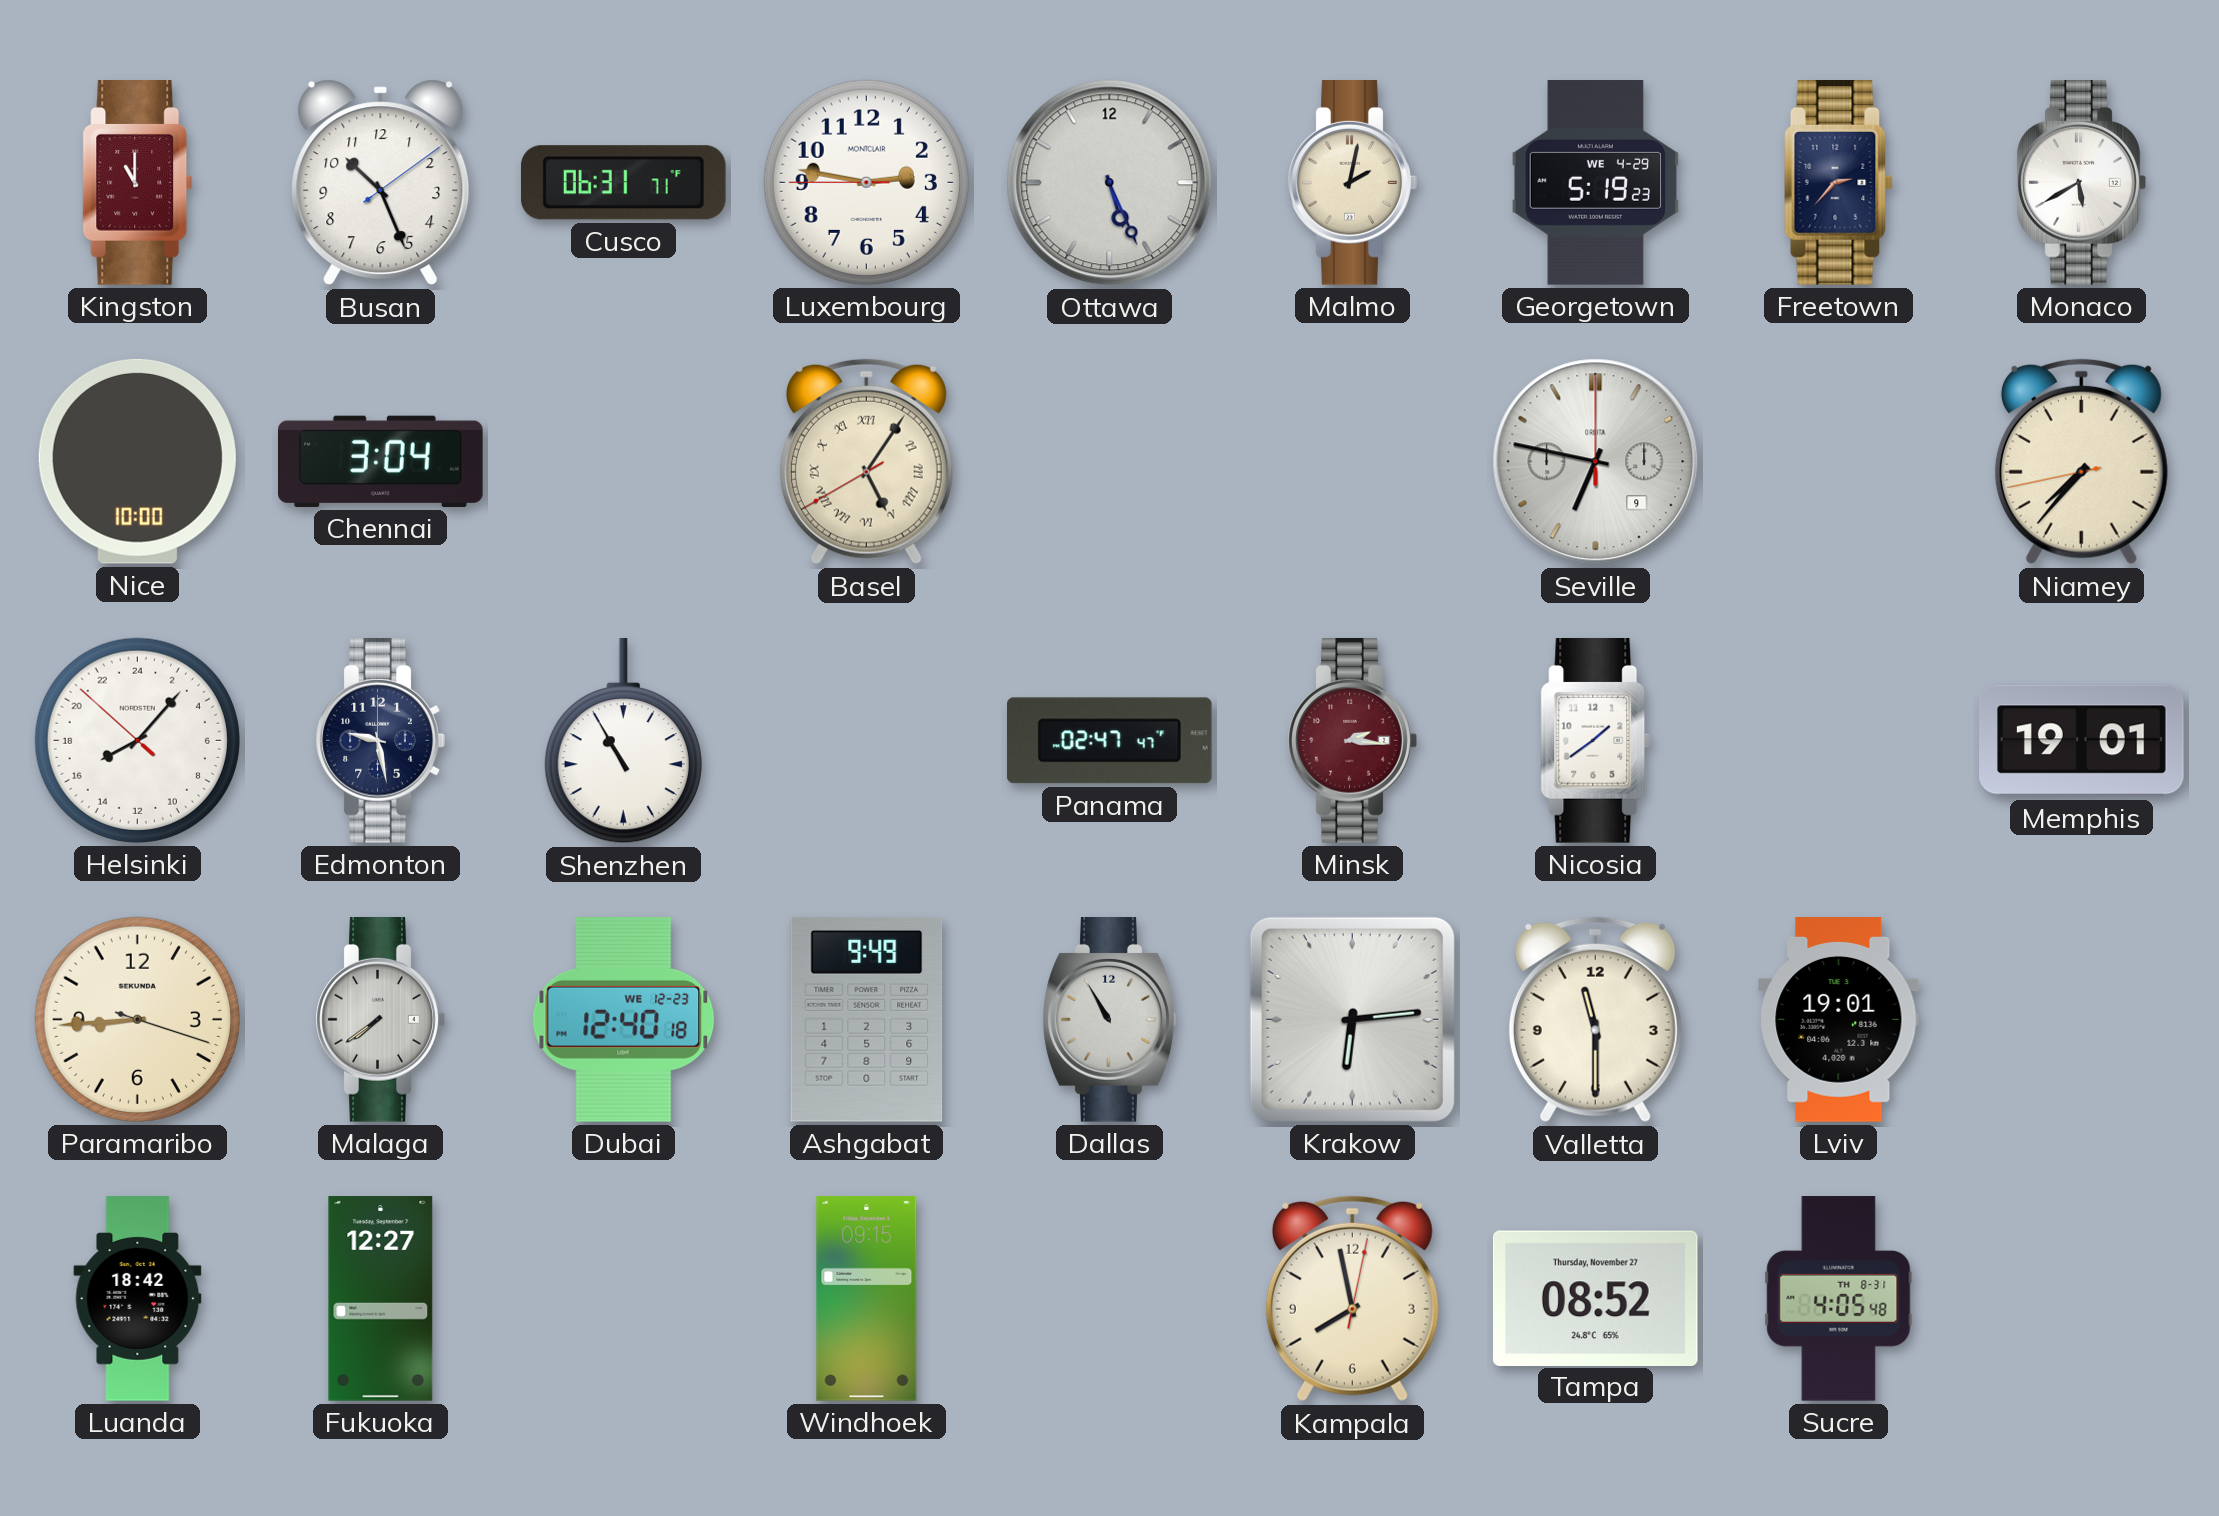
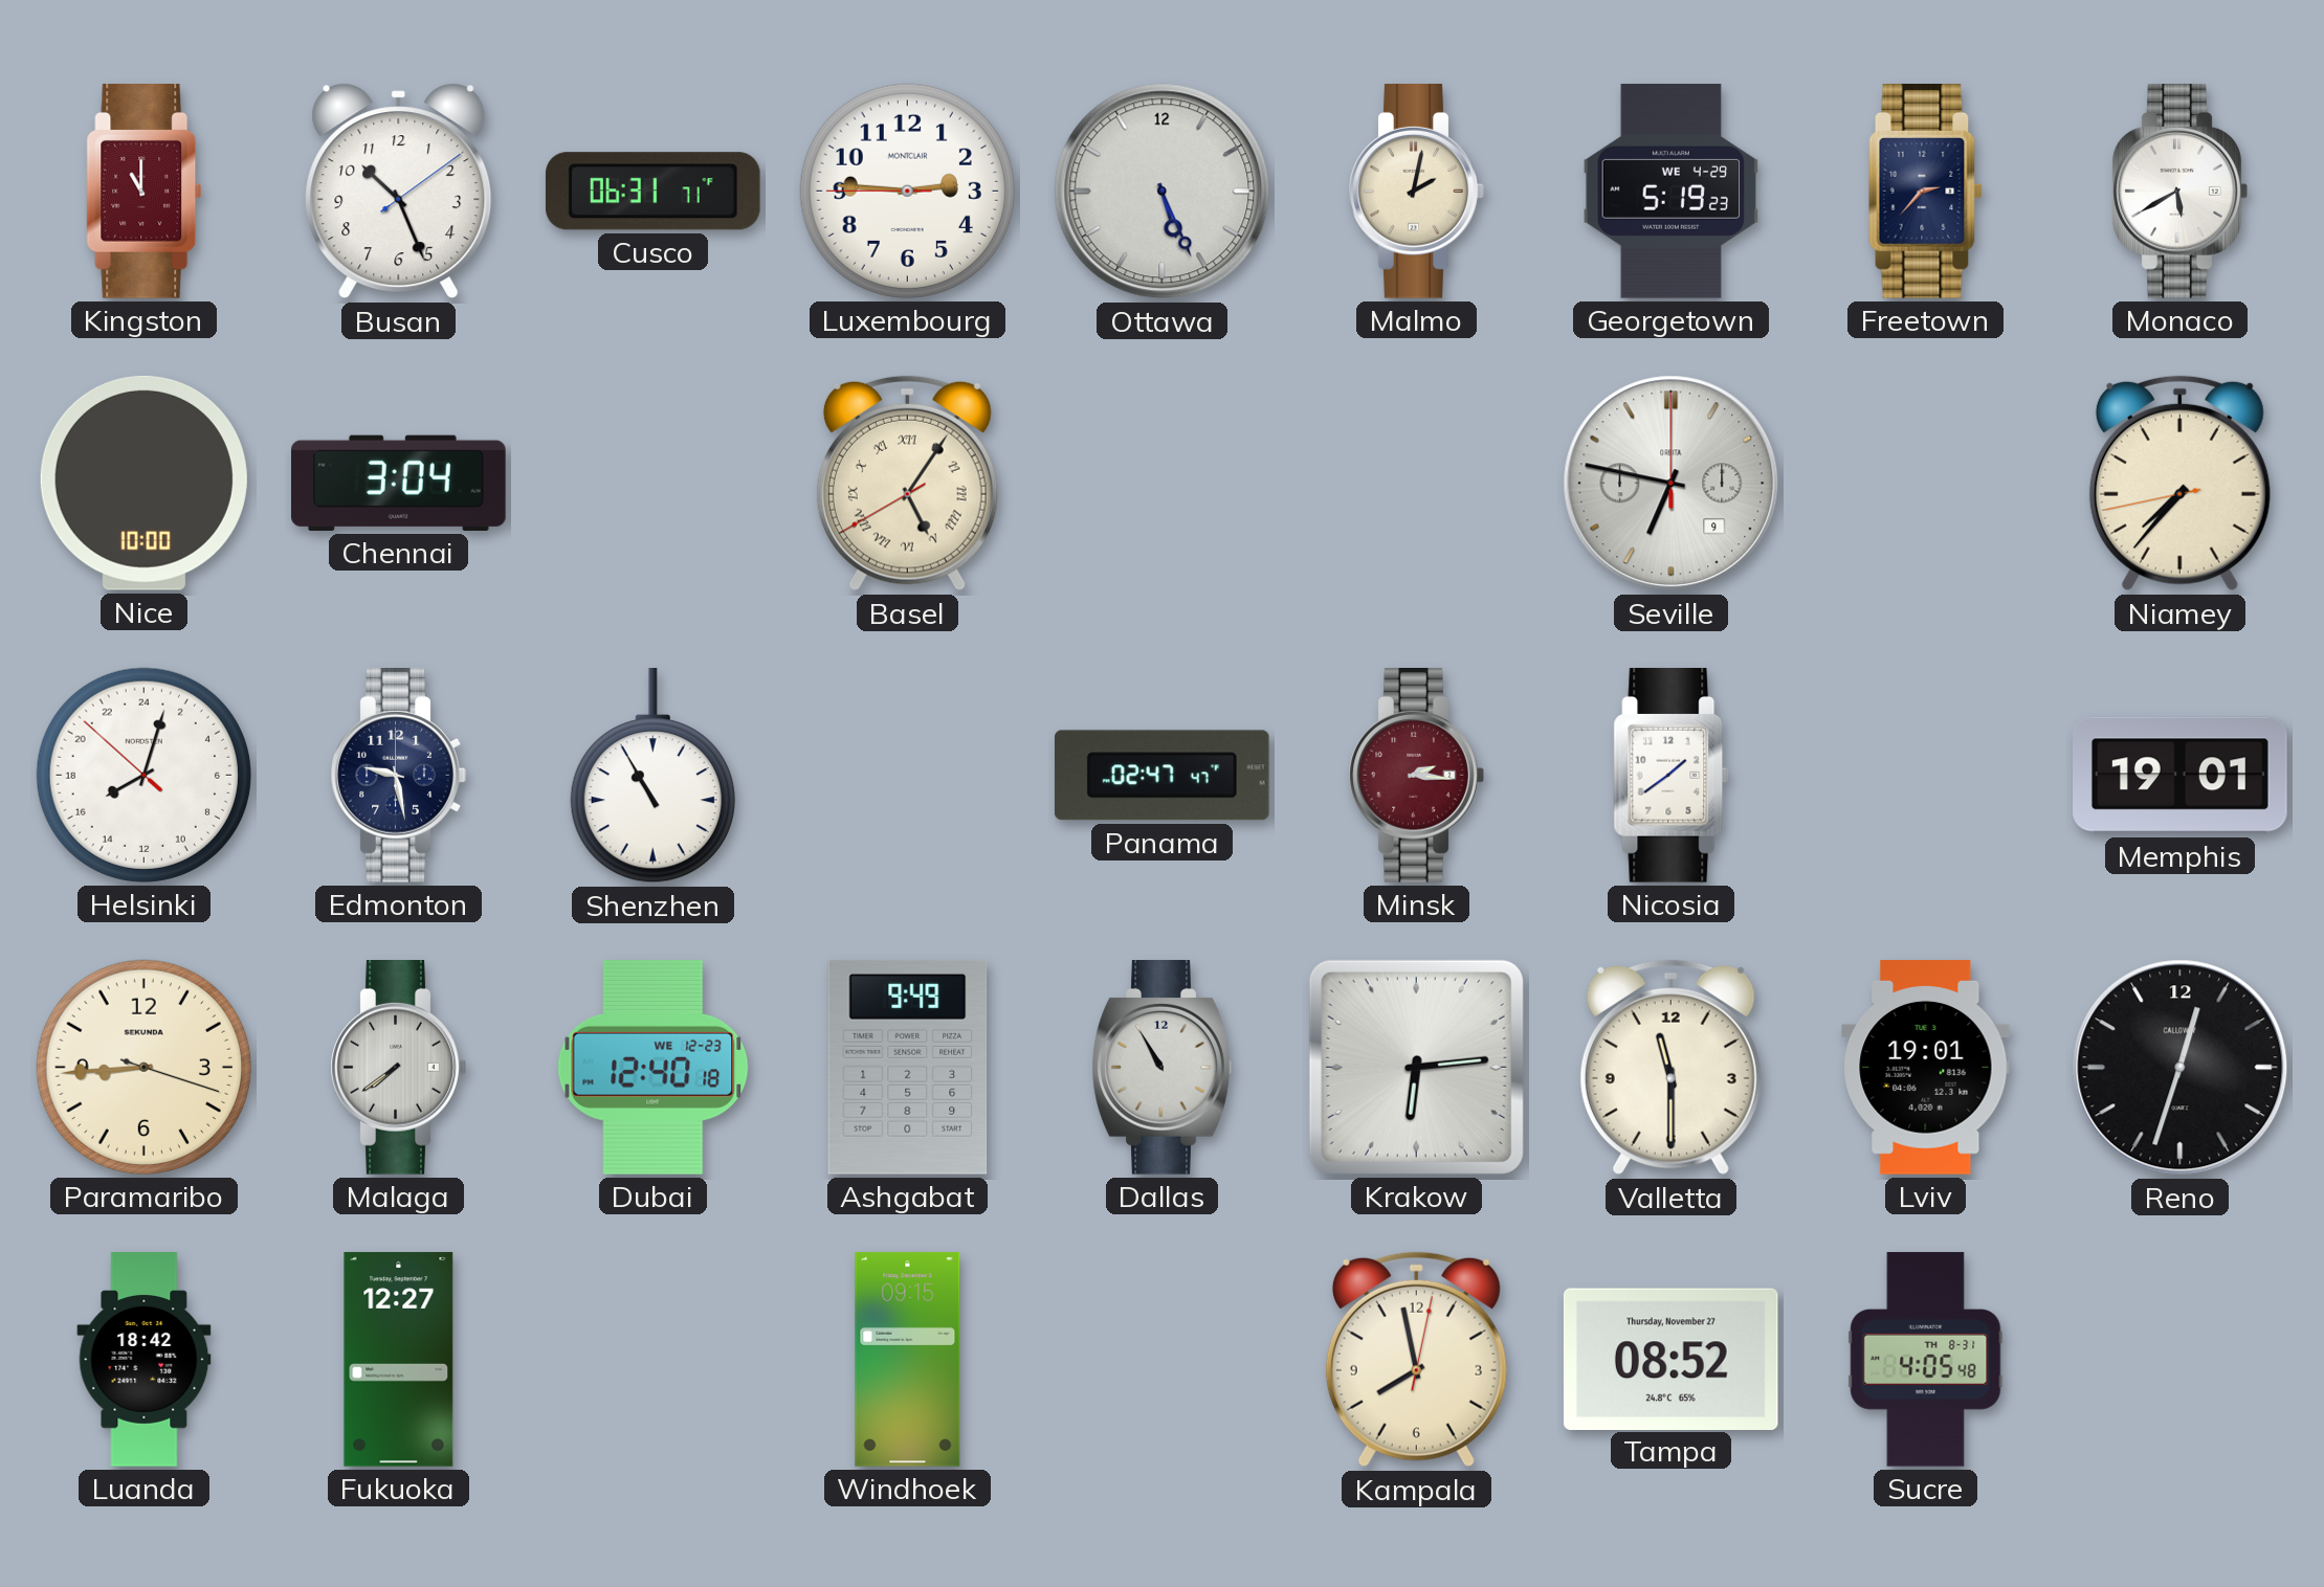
Luxembourg: 2:46 -> 2:45 (907, 191)
Helsinki: 16:06 -> 16:02 (143, 775)
Reno: none -> 12:33 (2181, 1068)
